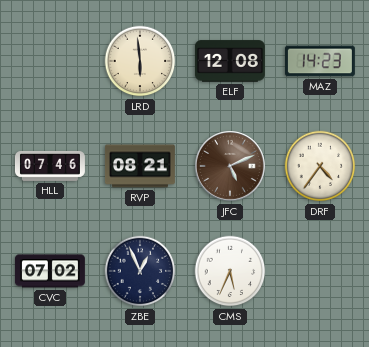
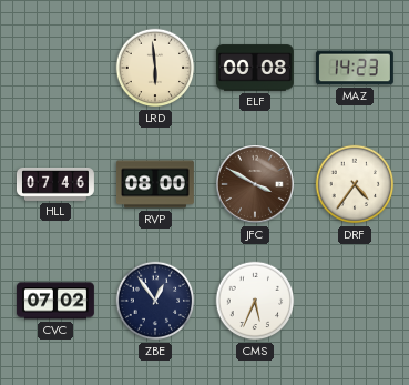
ELF: 12:08 -> 00:08 (255, 68)
RVP: 08:21 -> 08:00 (155, 184)
JFC: 5:11 -> 3:50 (256, 185)
ZBE: 12:56 -> 12:54 (155, 301)
